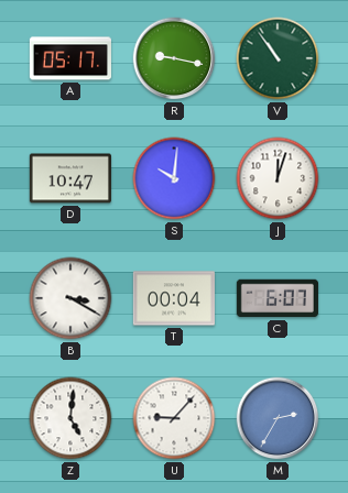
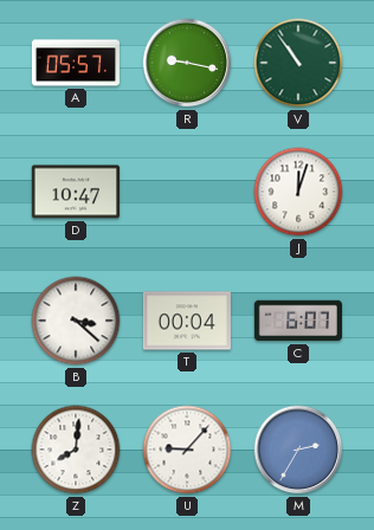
A: 05:17 -> 05:57 (76, 63)
S: 10:01 -> none (174, 178)
B: 3:20 -> 3:22 (76, 321)
Z: 5:01 -> 8:01 (76, 450)
